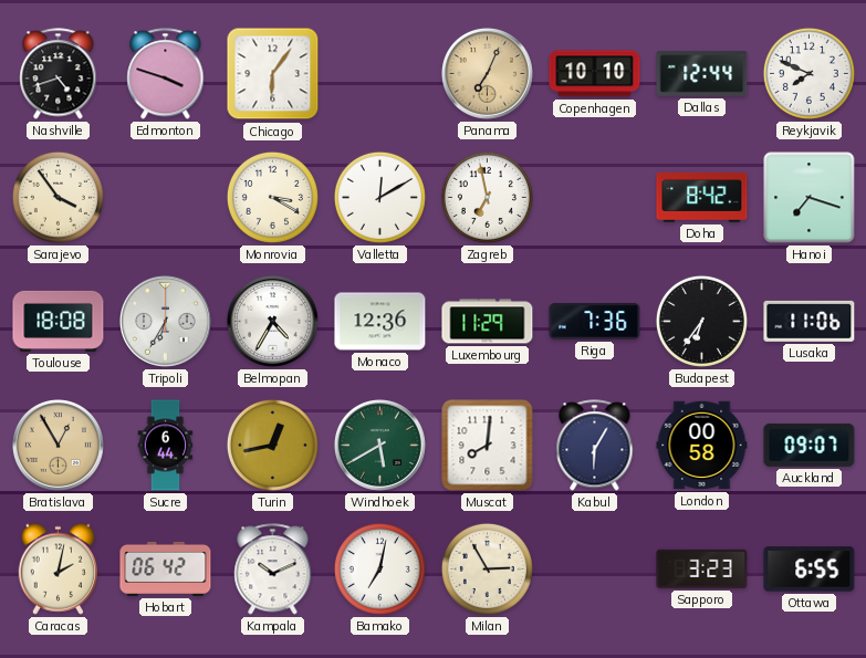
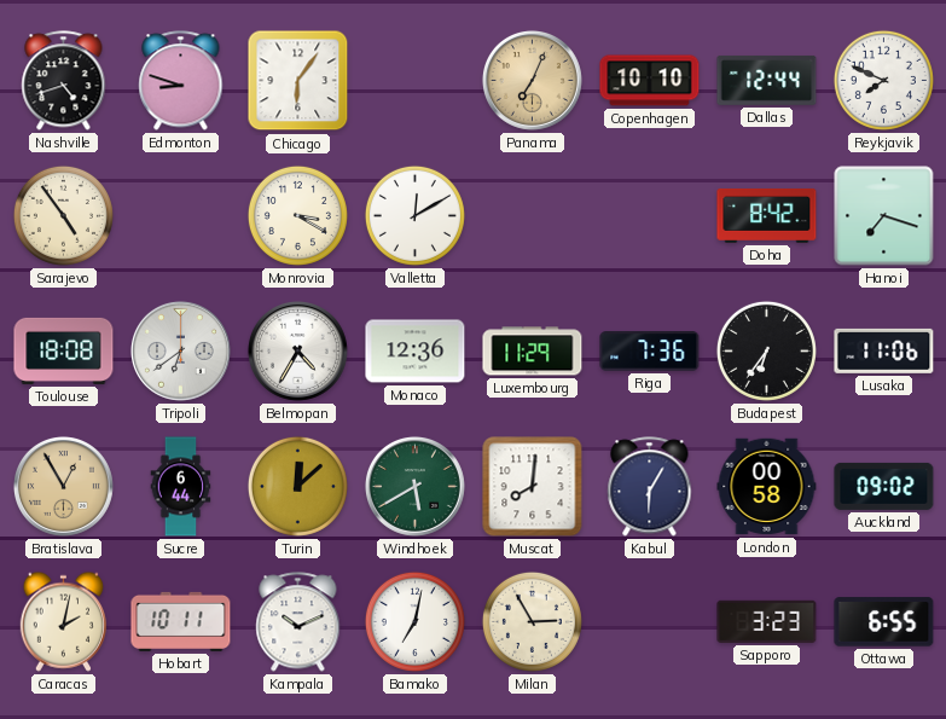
Edmonton: 3:48 -> 8:48 (181, 81)
Sarajevo: 3:54 -> 4:54 (63, 215)
Zagreb: 6:58 -> none (487, 197)
Tripoli: 6:35 -> 6:39 (180, 350)
Turin: 12:43 -> 12:08 (297, 486)
Auckland: 09:07 -> 09:02 (884, 486)
Hobart: 06:42 -> 10:11 (181, 621)
